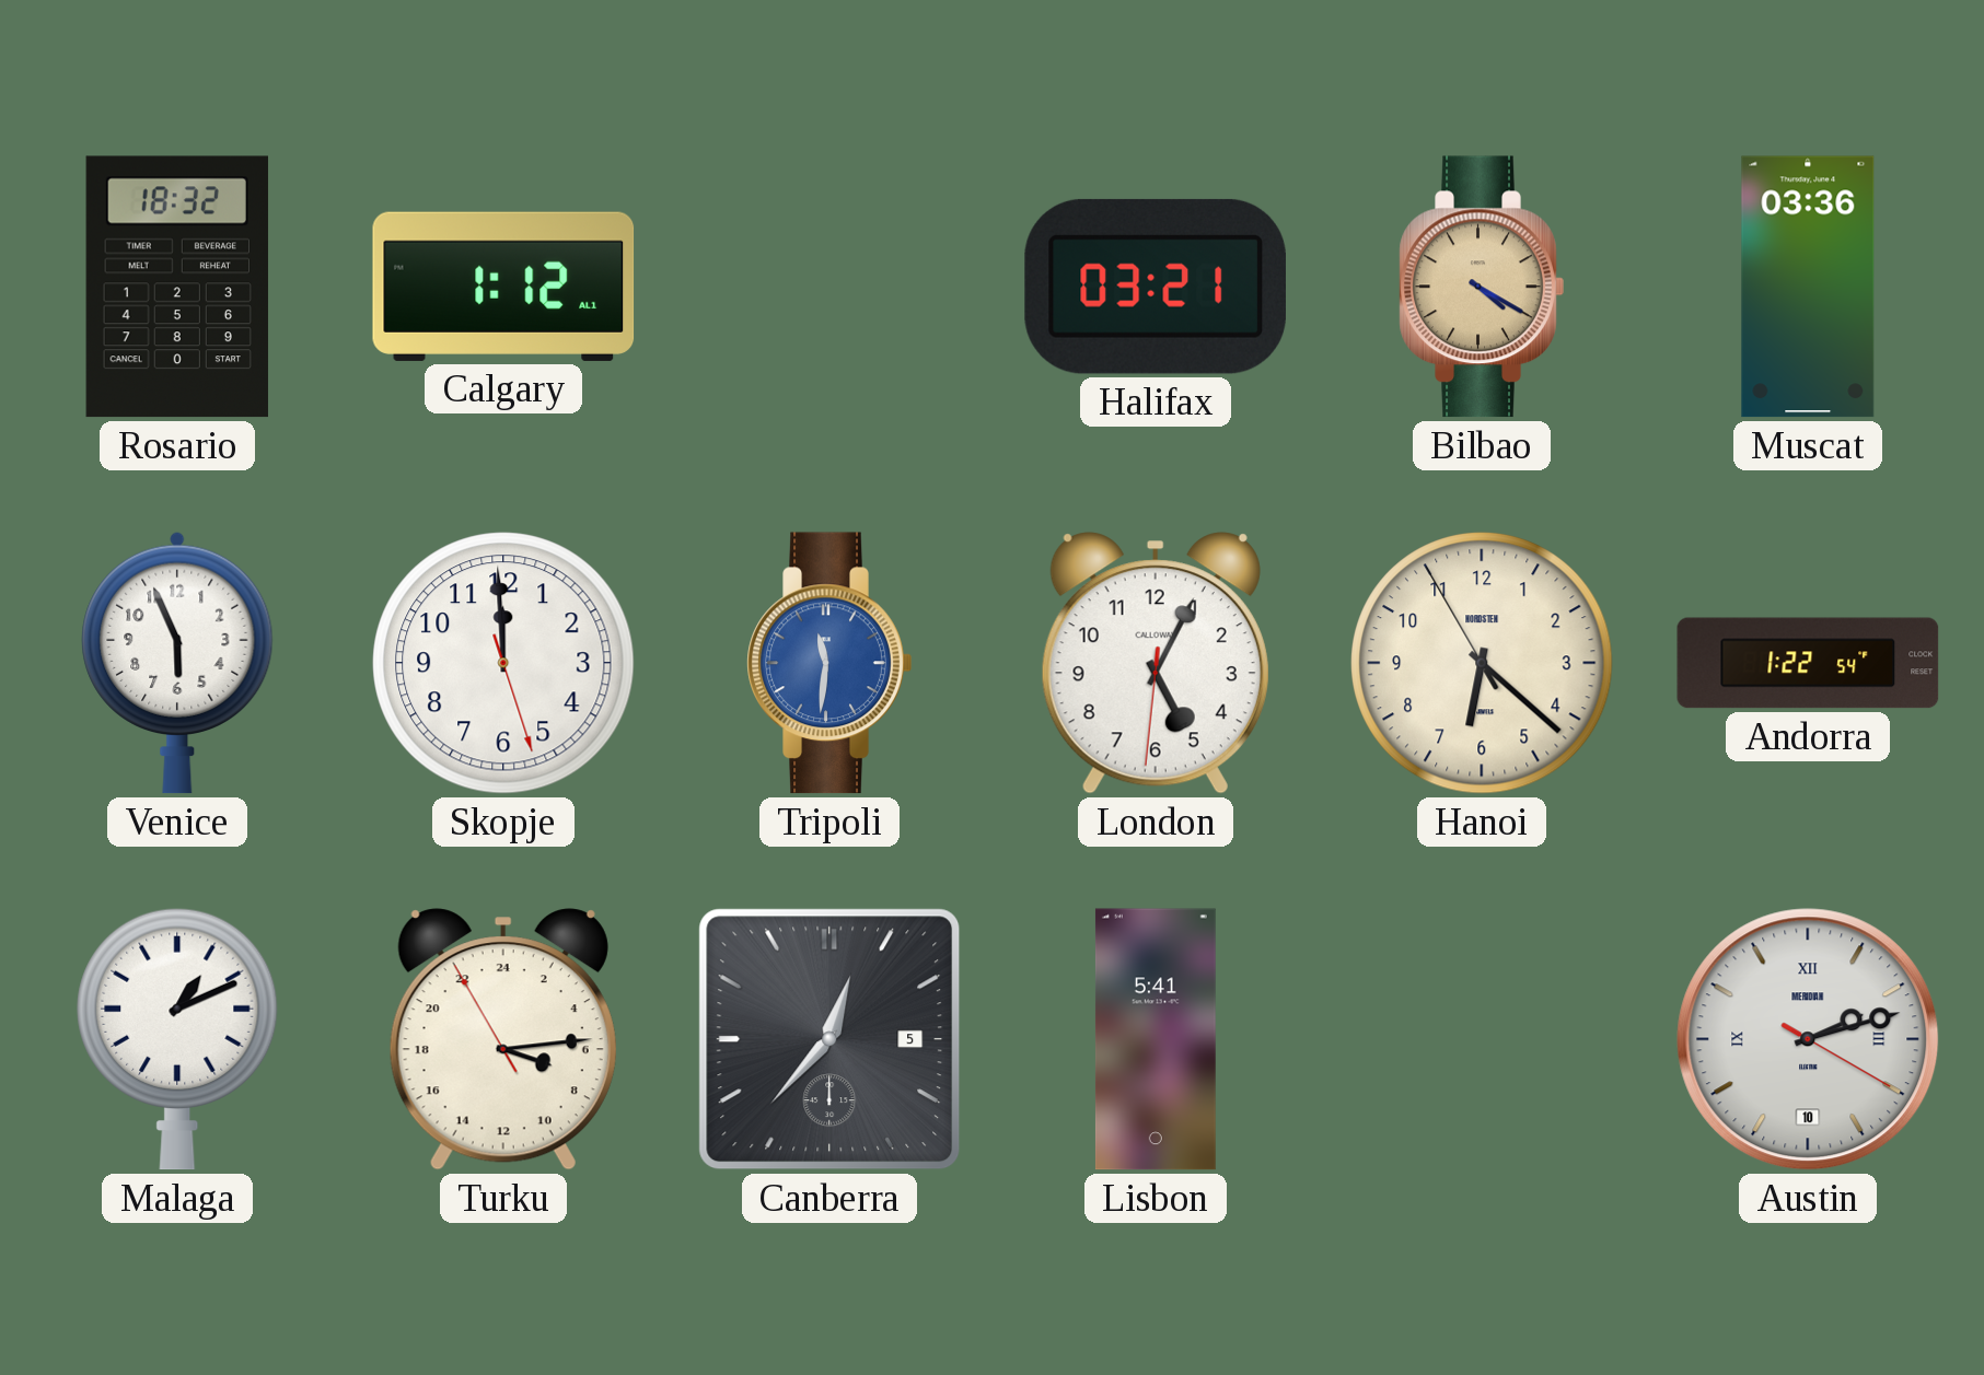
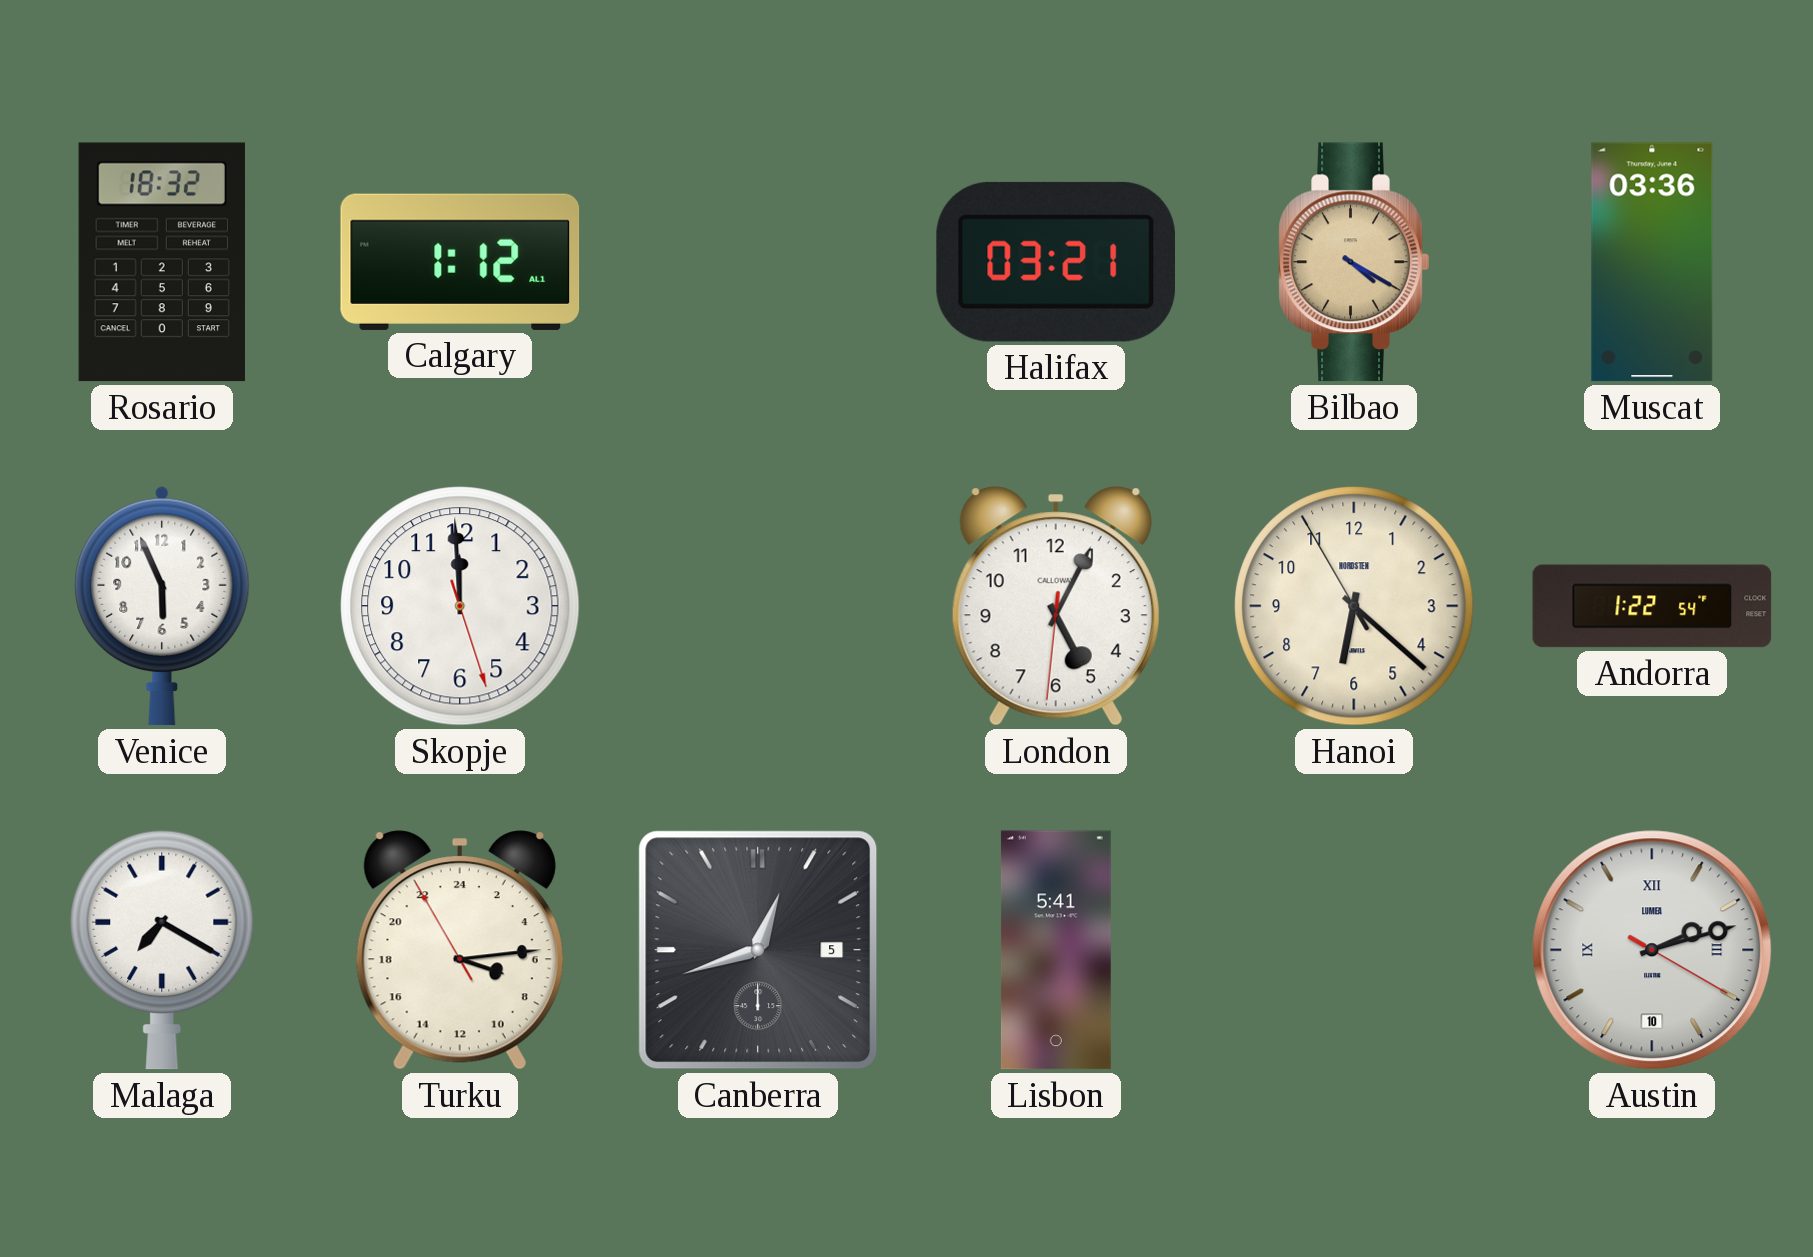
Tripoli: 11:31 -> none (829, 663)
Malaga: 1:11 -> 7:20 (162, 950)
Canberra: 12:37 -> 12:42 (758, 950)
Austin brand: MERIDIAN -> LUMEA (1652, 950)
